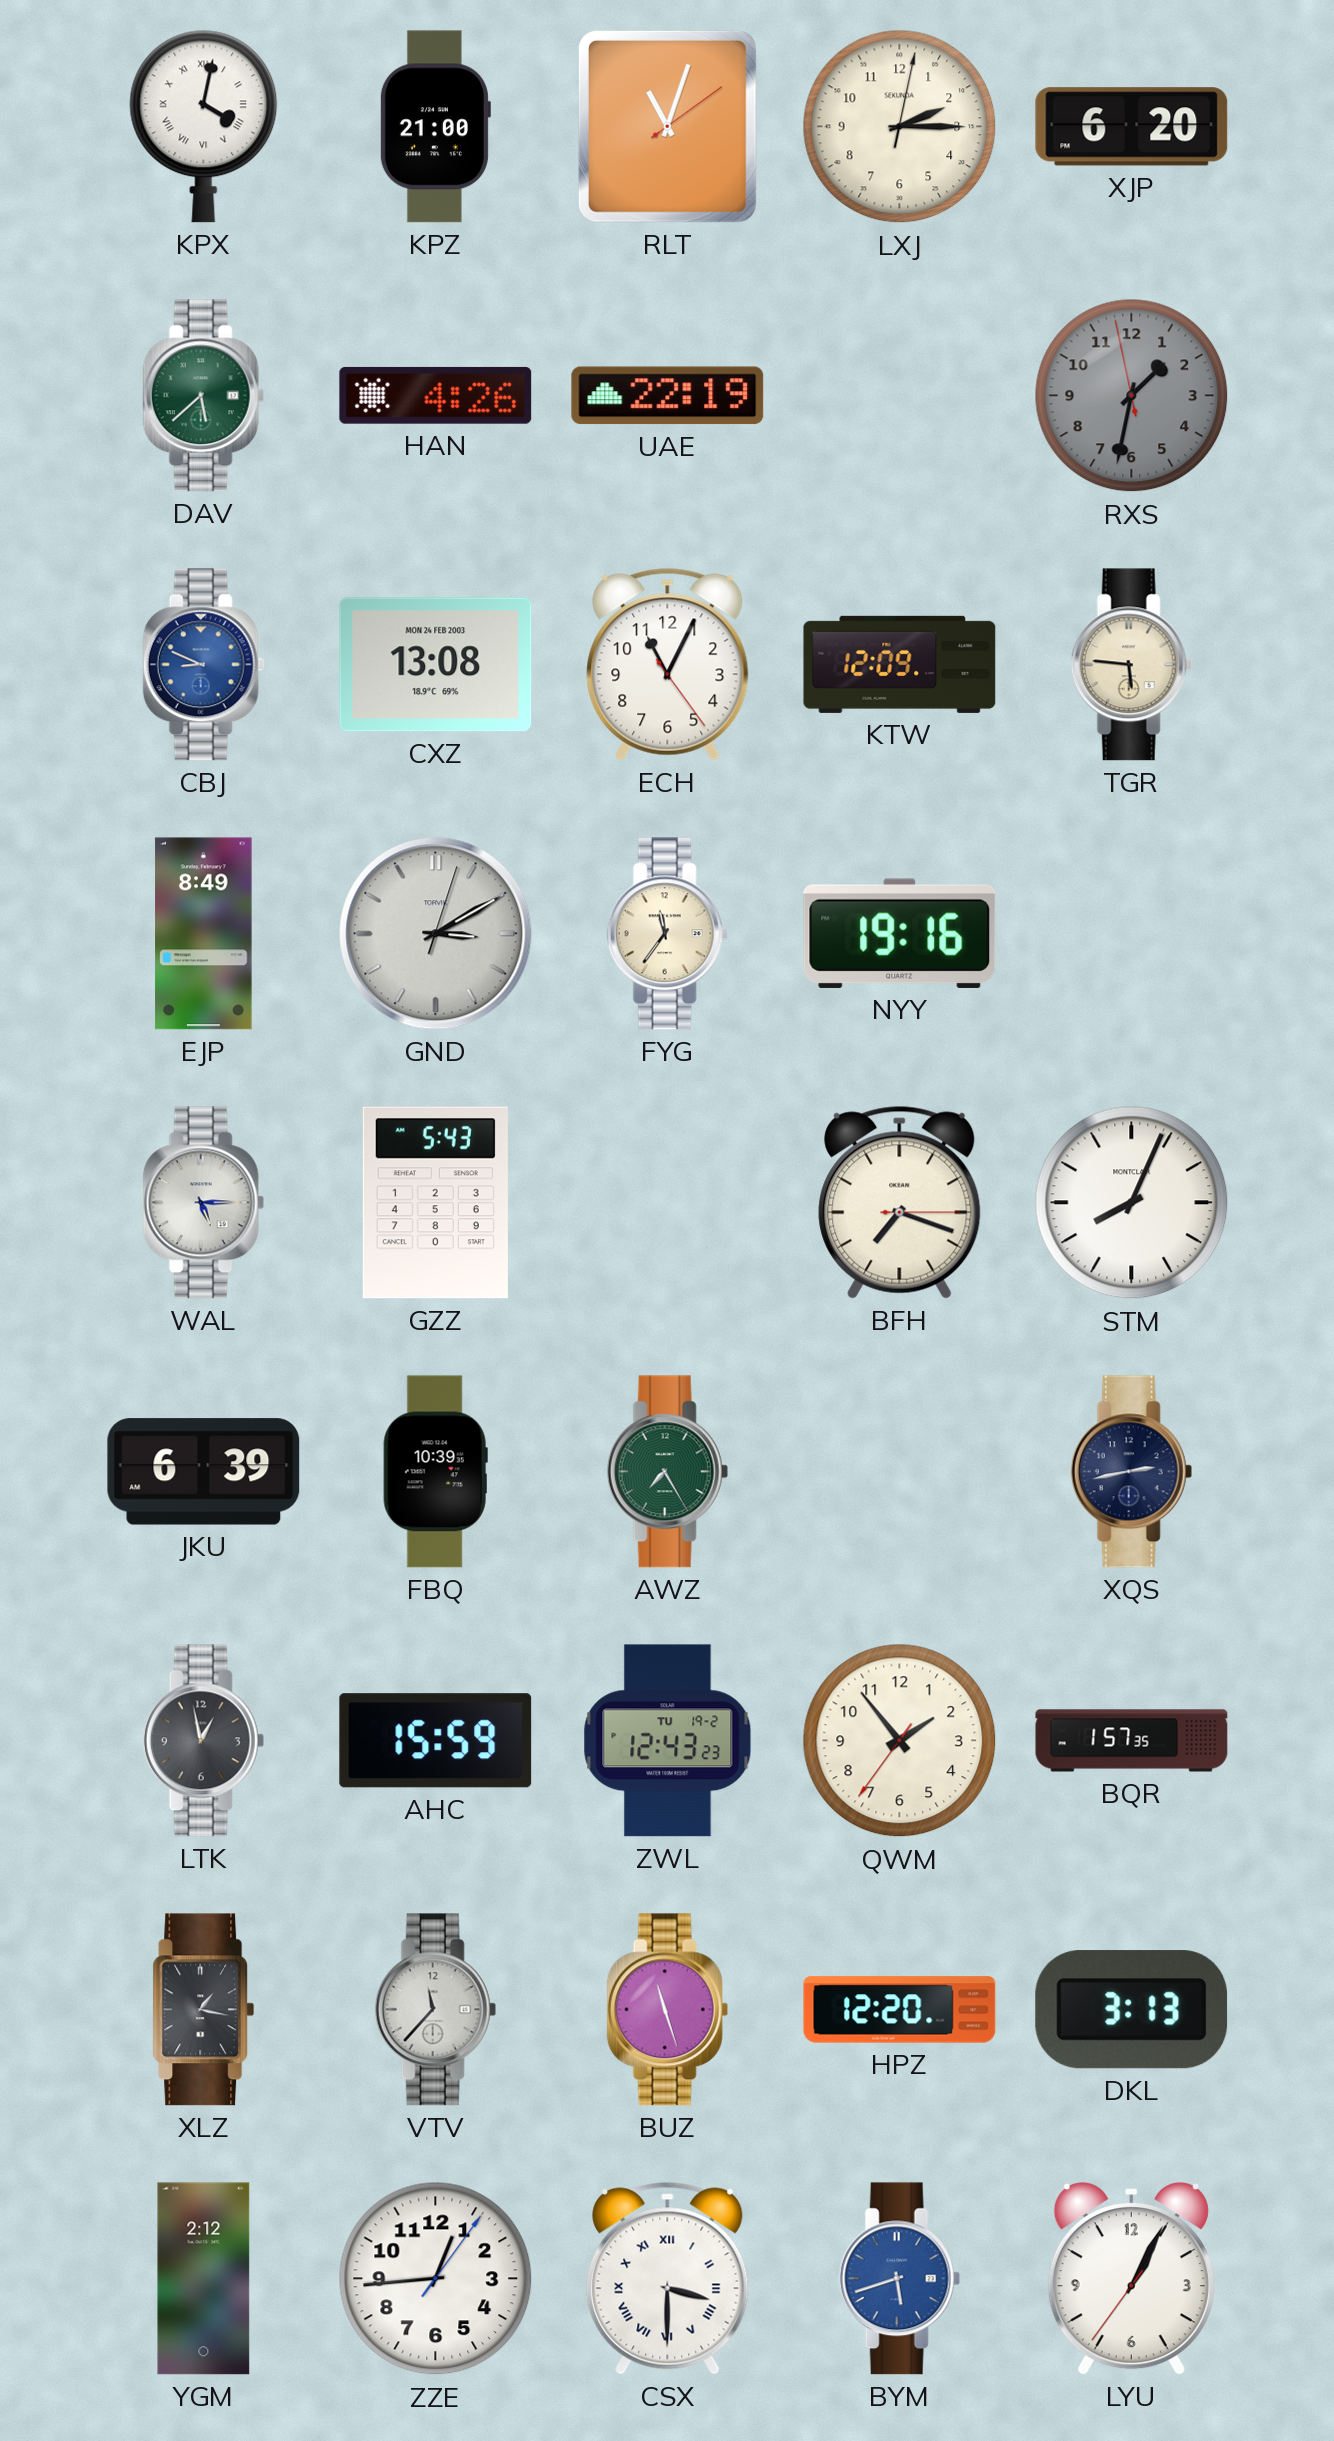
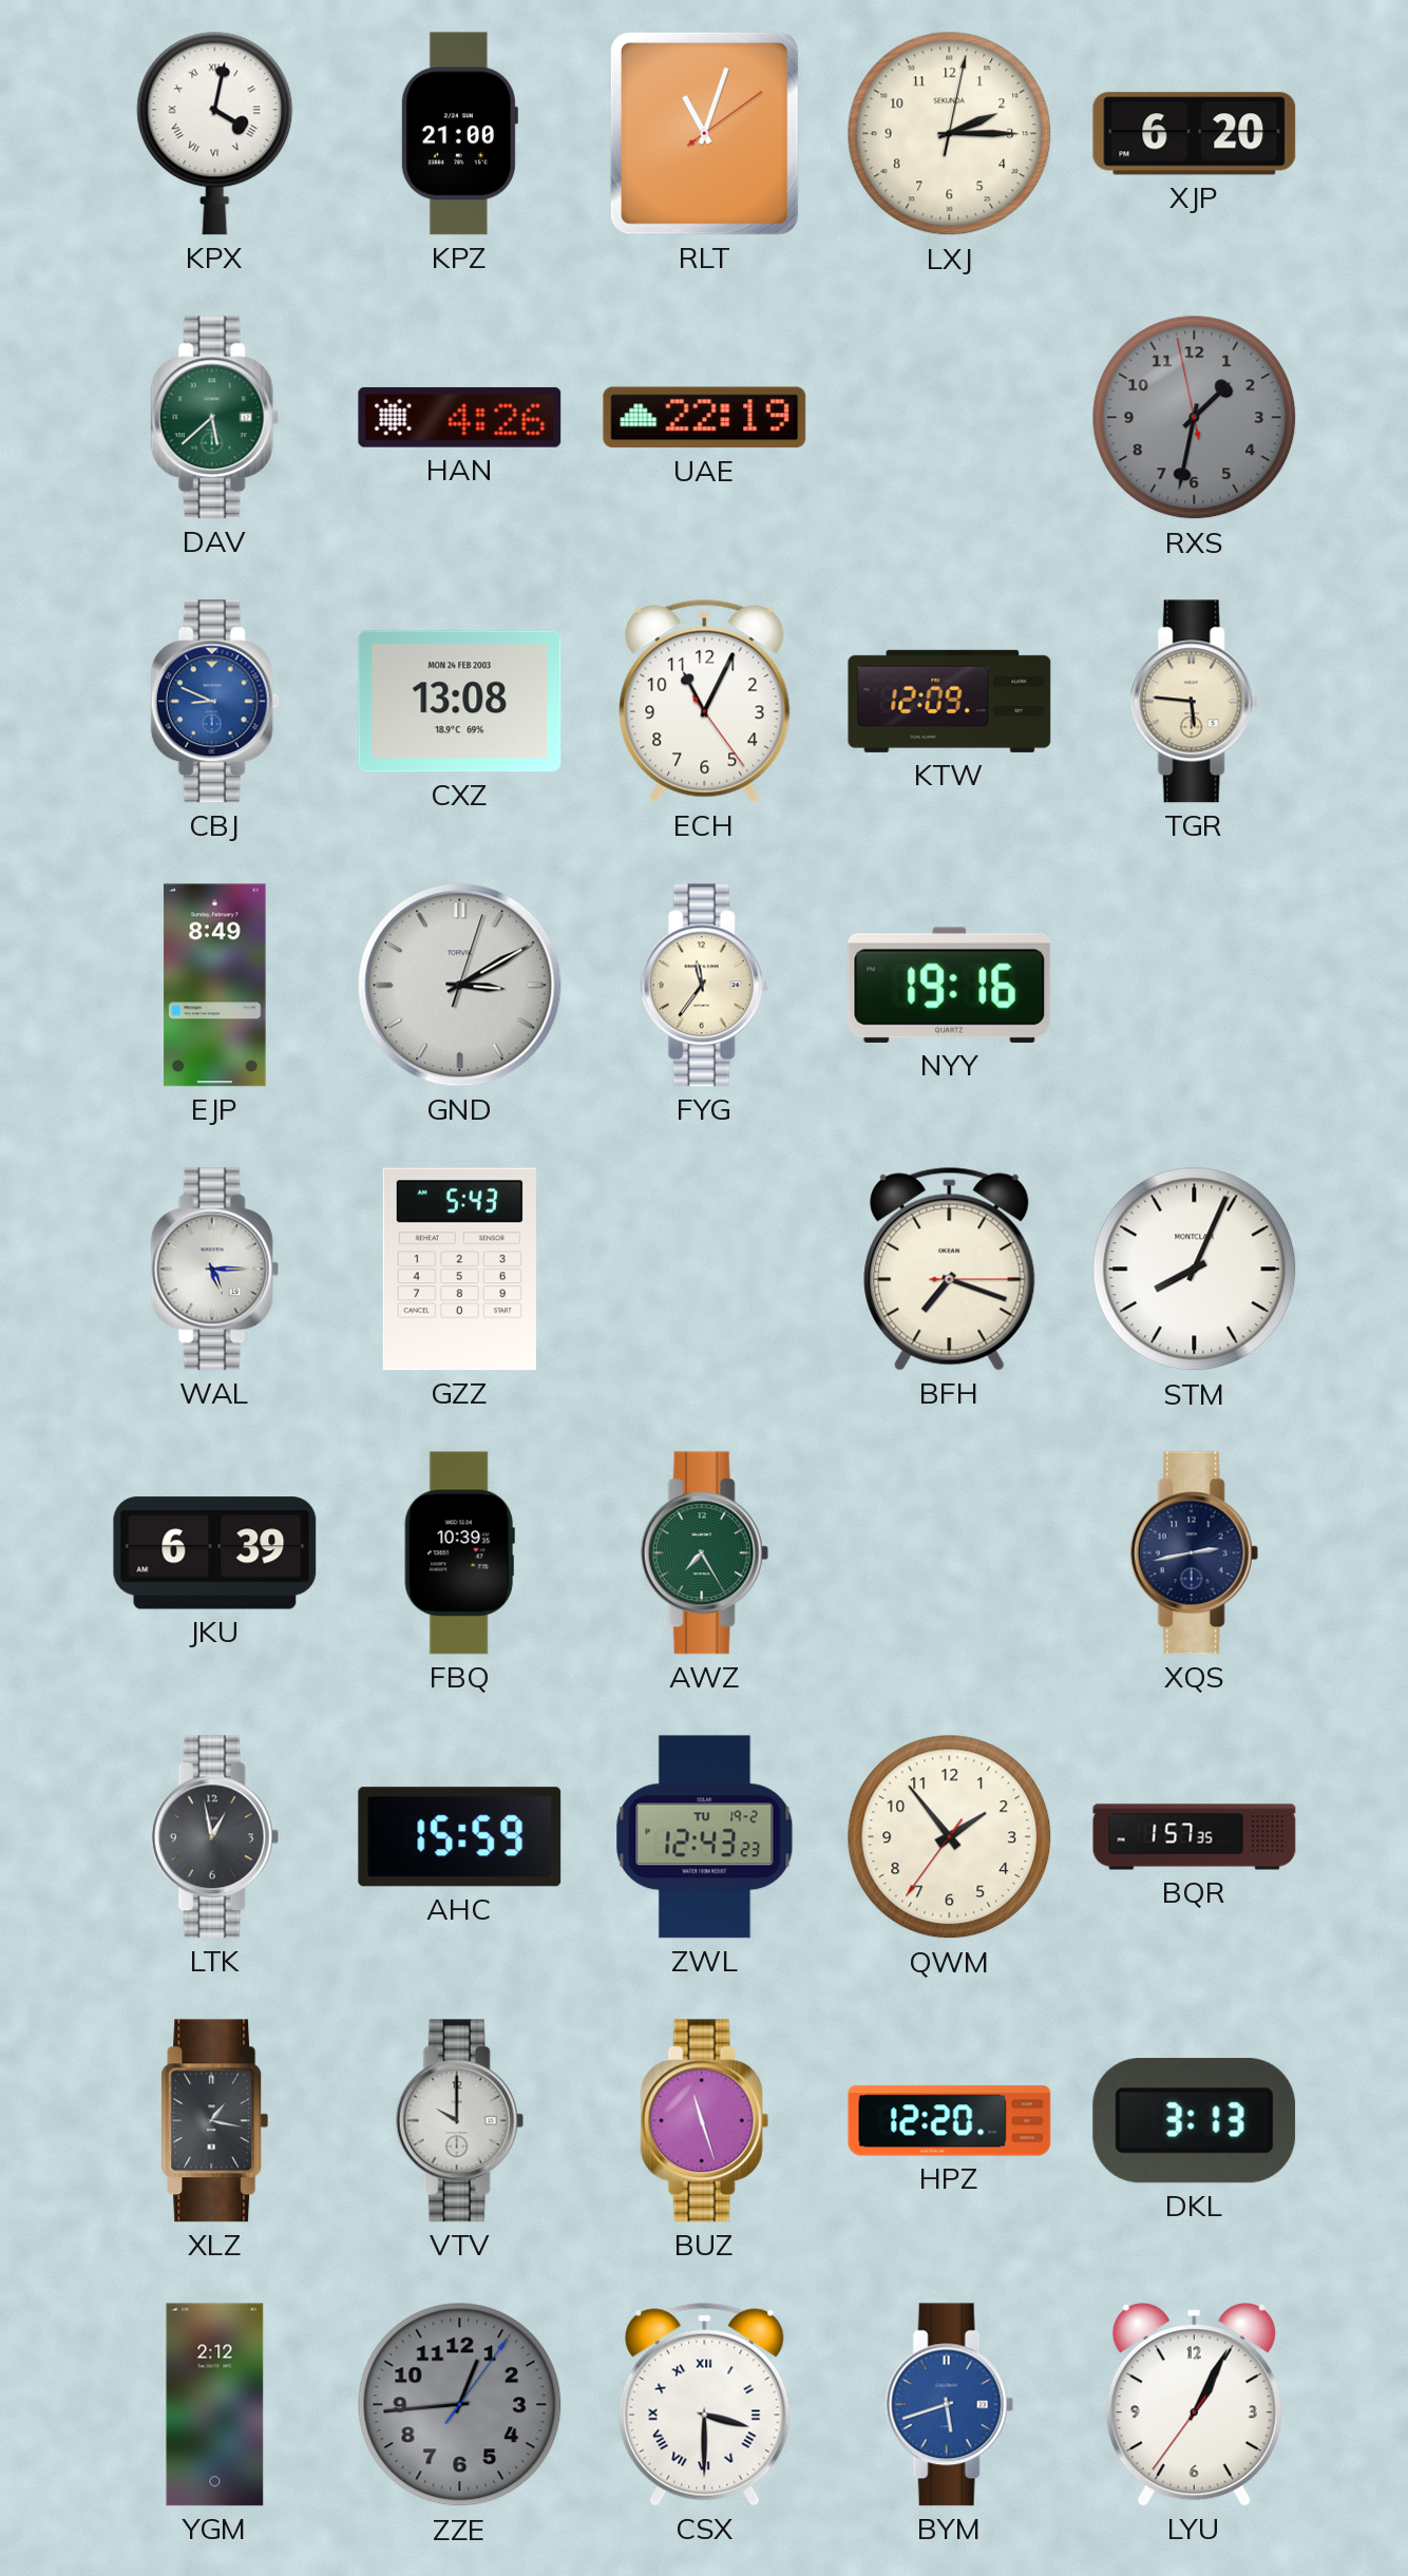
VTV: 11:37 -> 10:00 (459, 2121)
ZZE dial: white -> grey (460, 2405)
